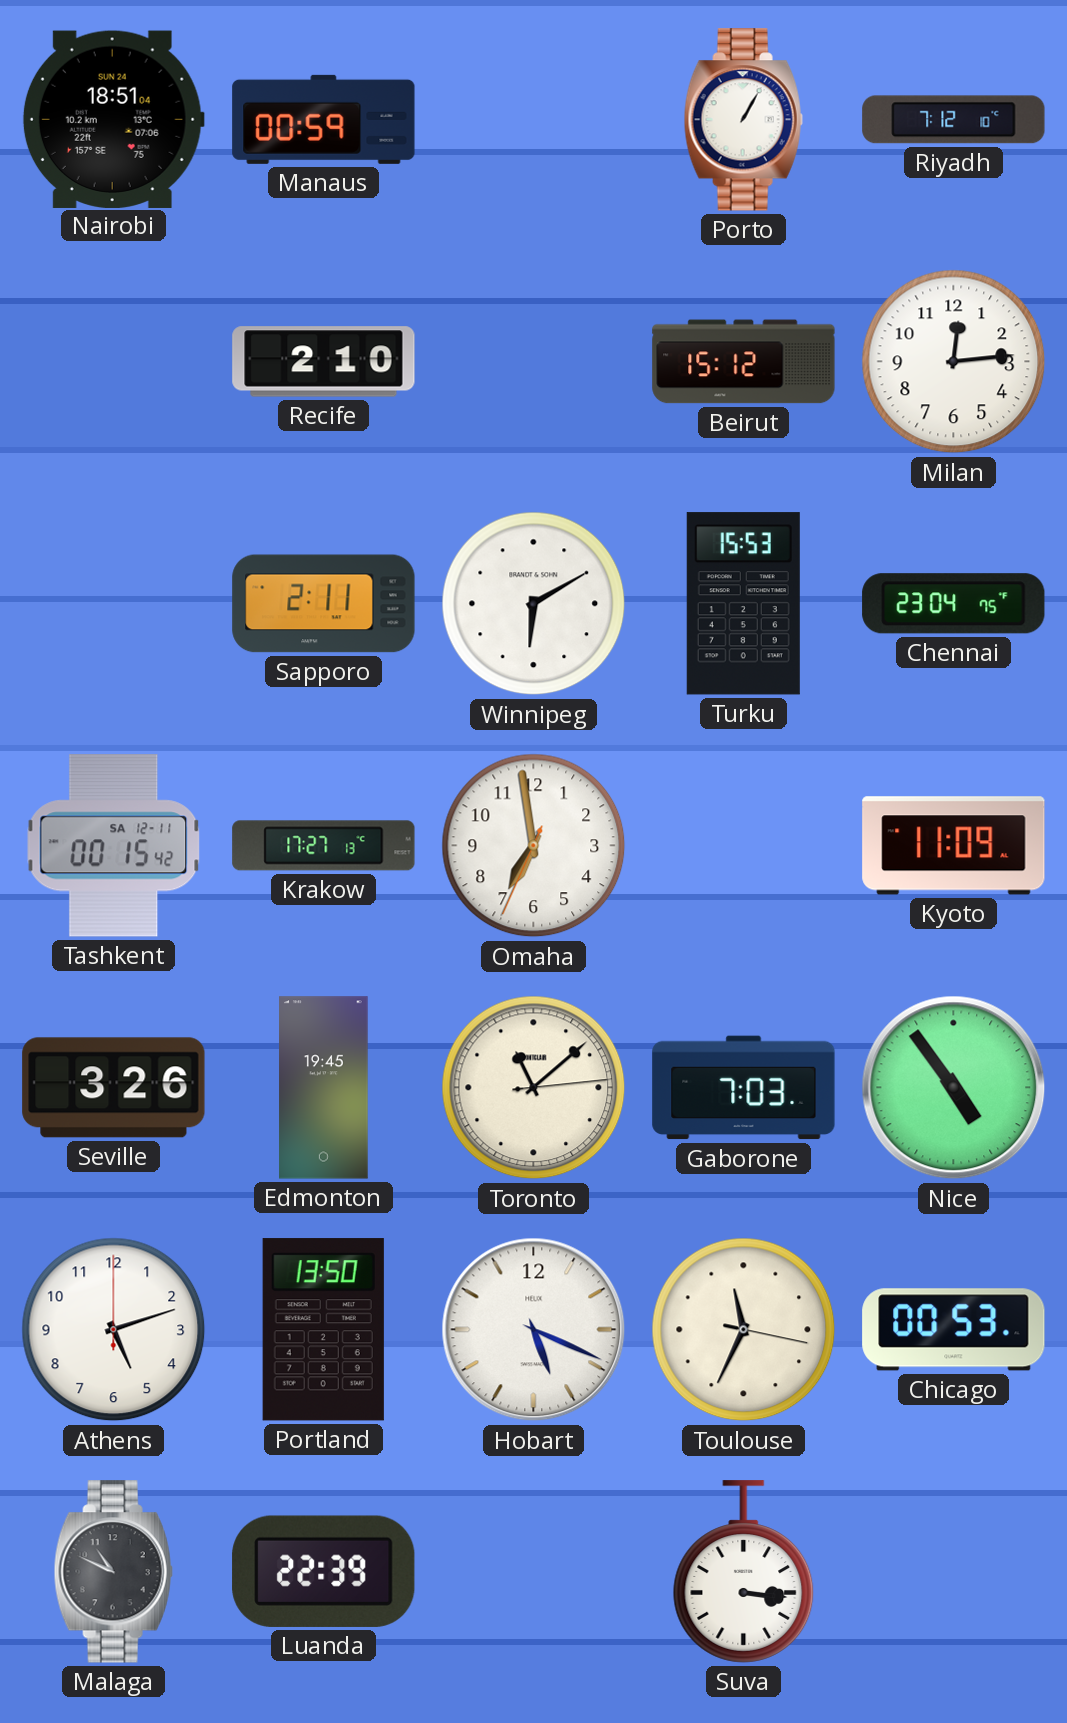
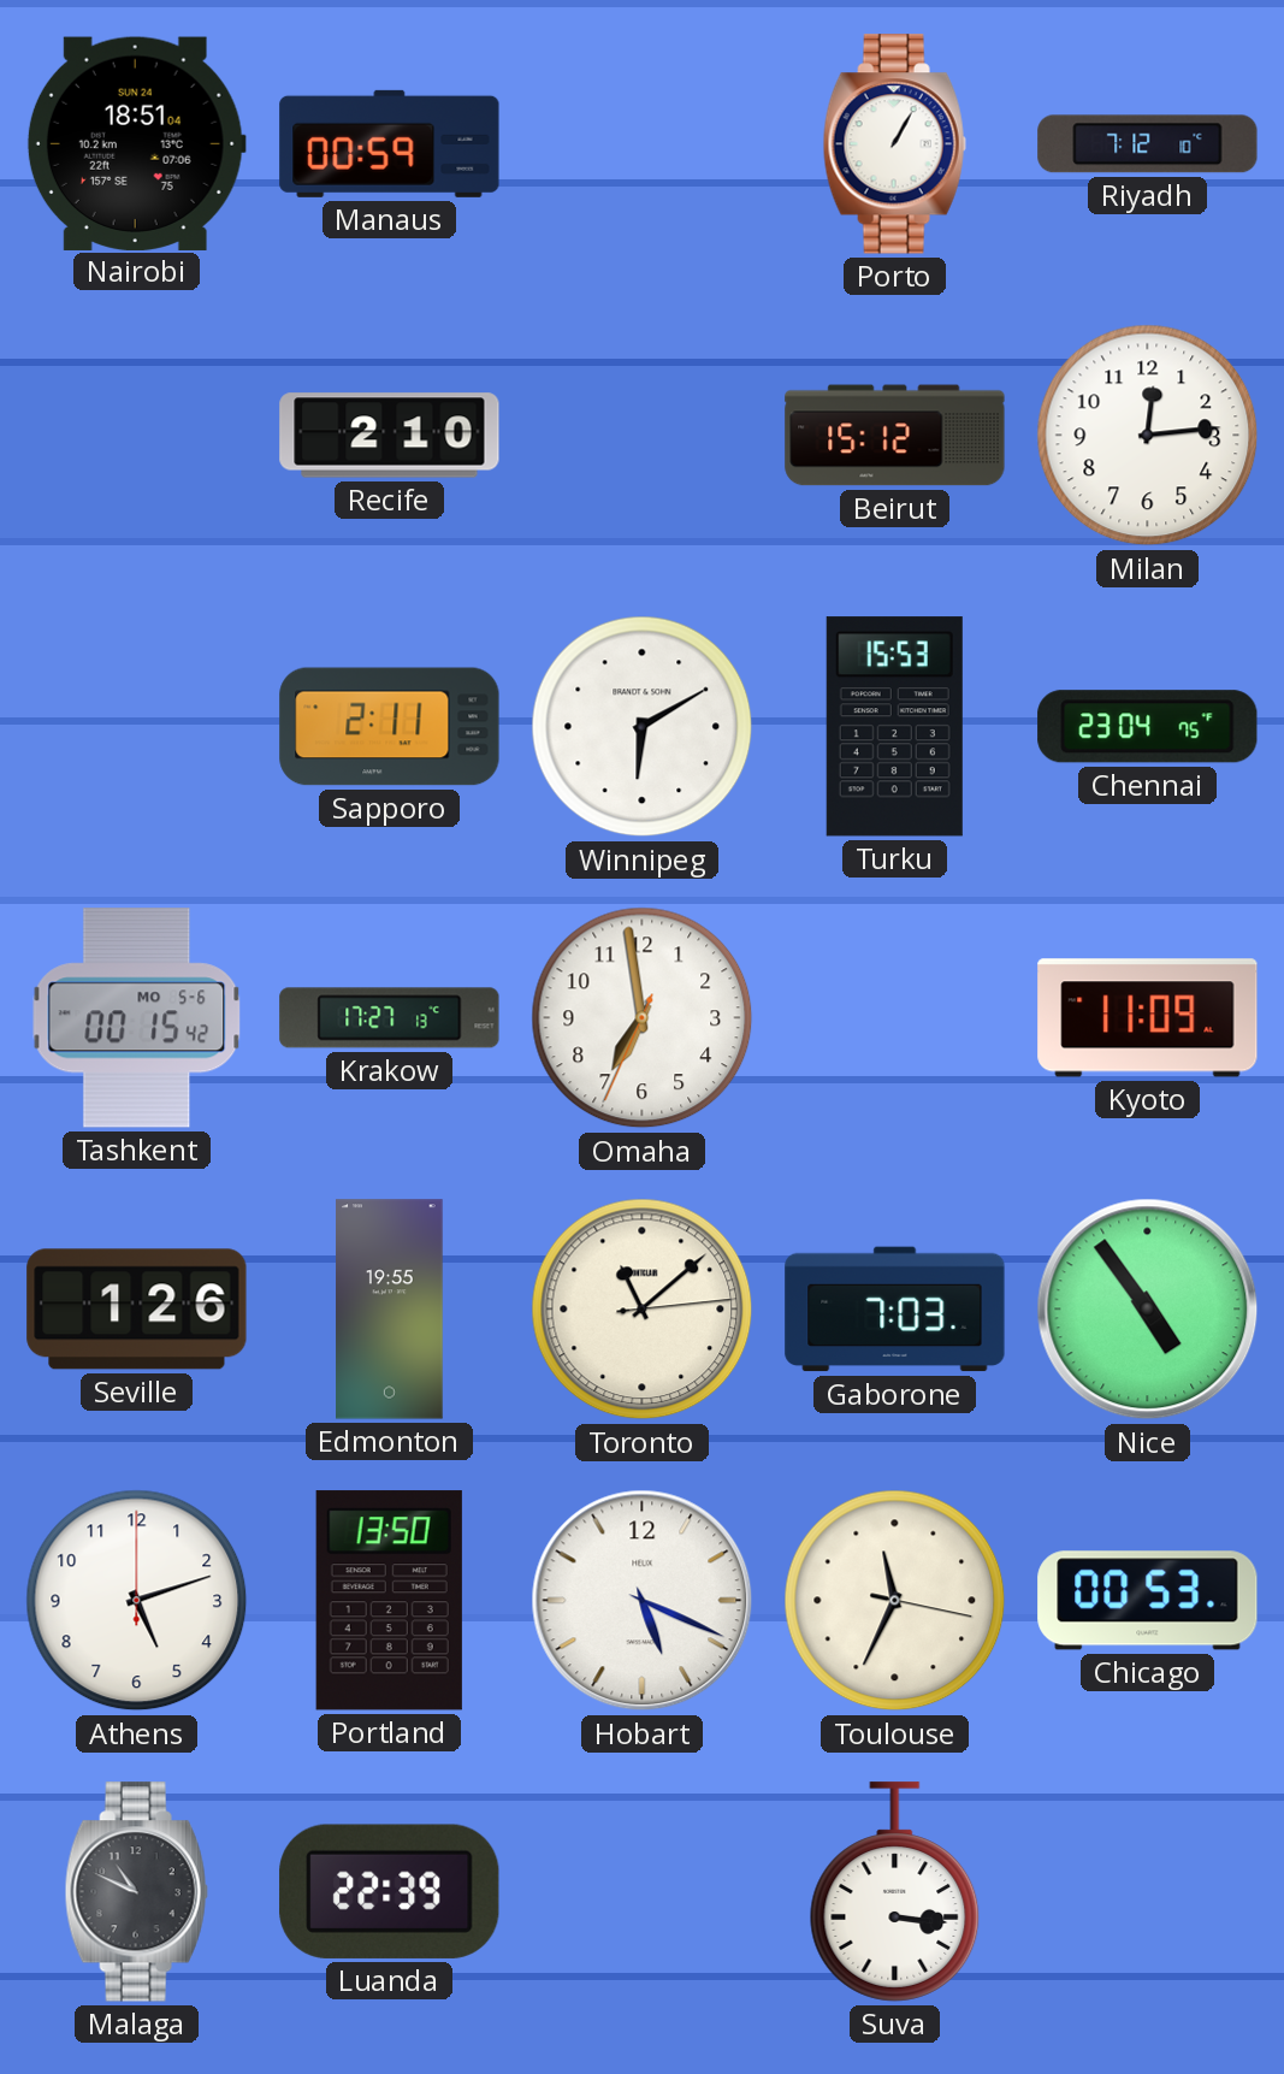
Tashkent date: SA 12-11 -> MO 5-6 (137, 1018)
Seville: 3:26 -> 1:26 (137, 1310)
Edmonton: 19:45 -> 19:55 (390, 1310)
